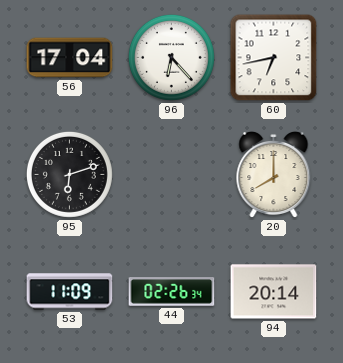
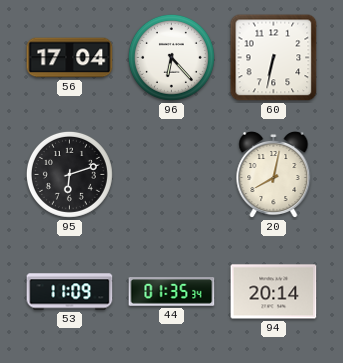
60: 6:43 -> 6:32 (274, 58)
20: 8:00 -> 8:02 (274, 175)
44: 02:26 -> 01:35 (172, 292)
